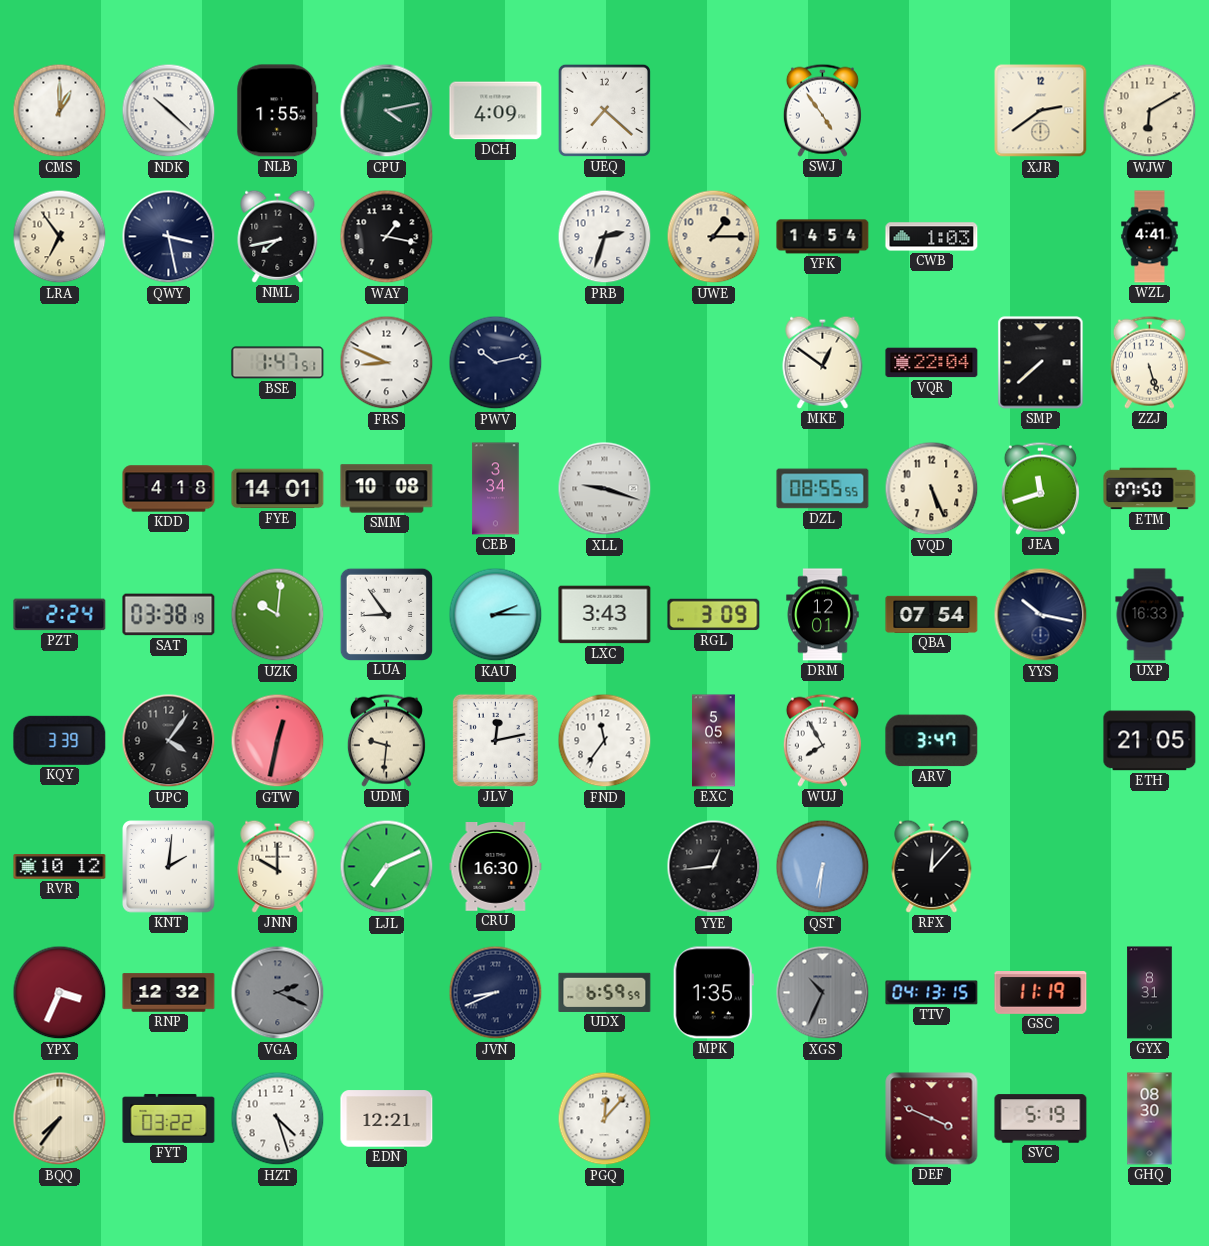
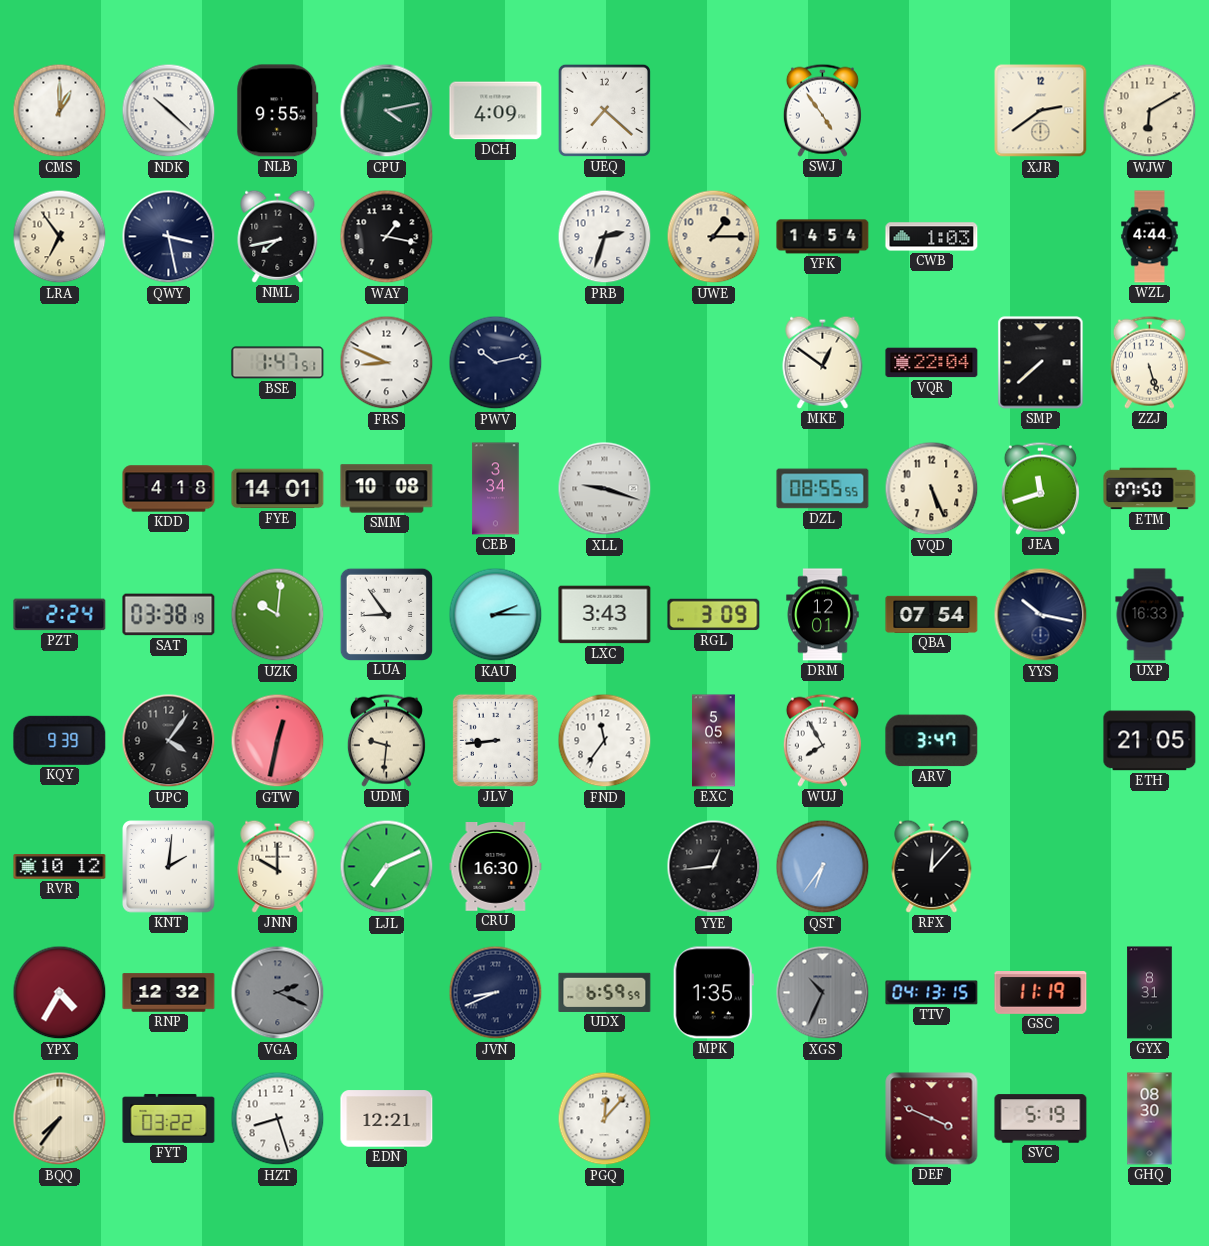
NLB: 1:55 -> 9:55 (278, 111)
WZL: 4:41 -> 4:44 (1150, 237)
KQY: 3:39 -> 9:39 (60, 740)
JLV: 12:13 -> 8:44 (495, 740)
QST: 6:31 -> 6:36 (823, 867)
YPX: 3:34 -> 4:35 (60, 993)
HZT: 4:27 -> 8:27 (278, 1119)
